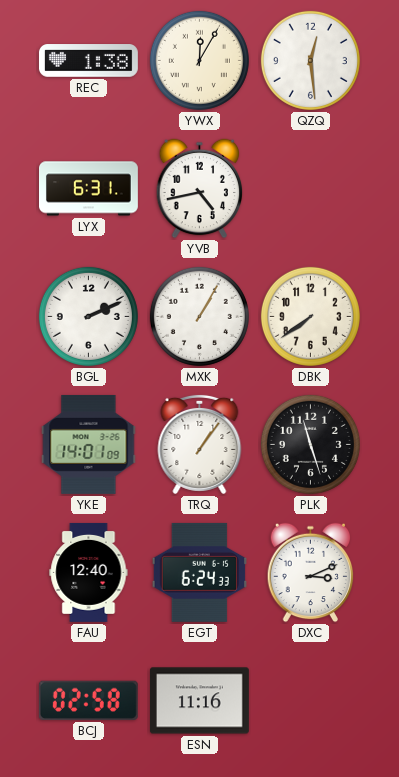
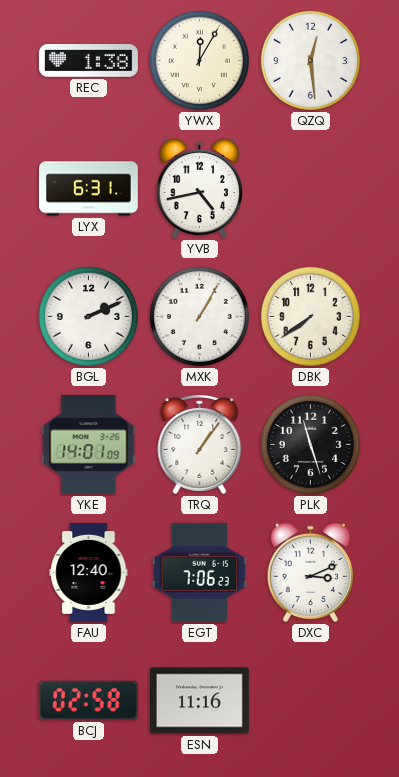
EGT: 6:24 -> 7:06 (199, 572)
